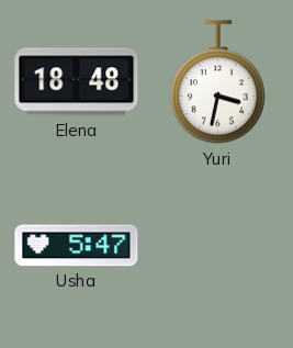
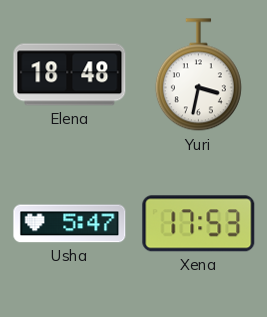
Xena: none -> 17:53 (199, 224)
